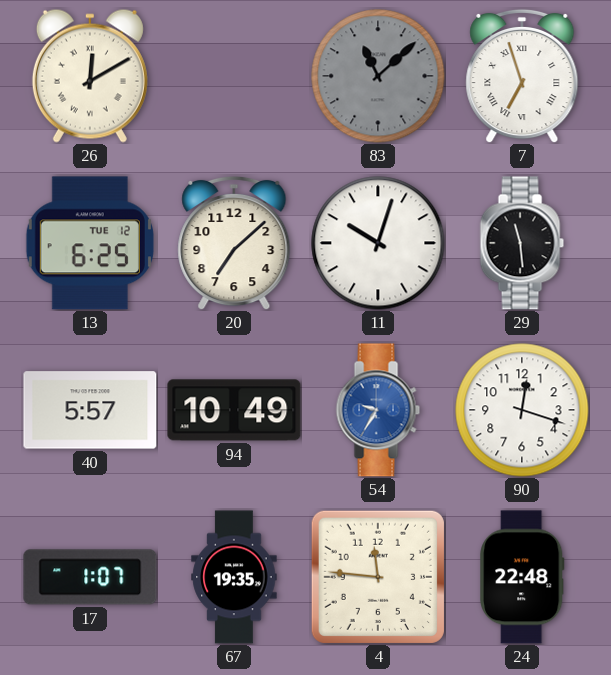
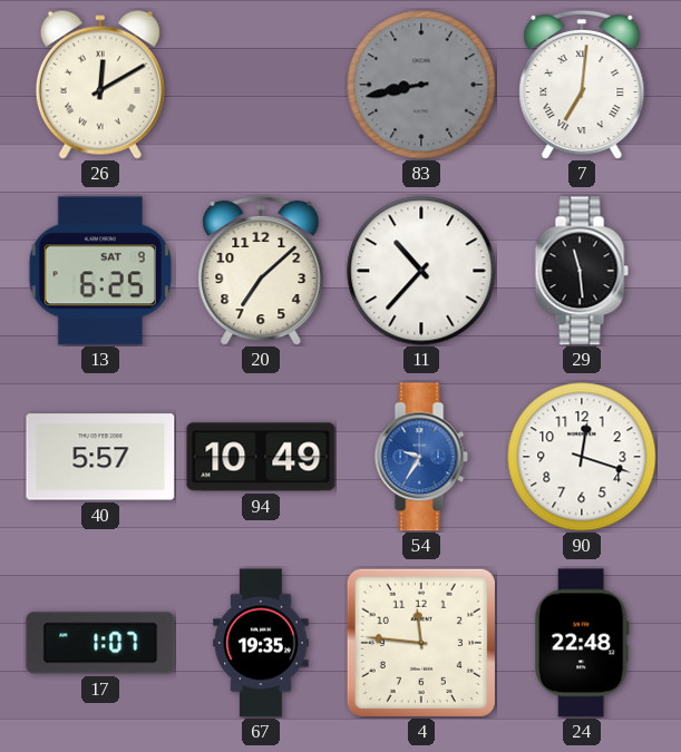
83: 11:08 -> 8:43 (421, 85)
7: 6:57 -> 7:01 (582, 85)
13 date: TUE 12 -> SAT 9 (100, 271)
11: 10:03 -> 10:37 (421, 271)
